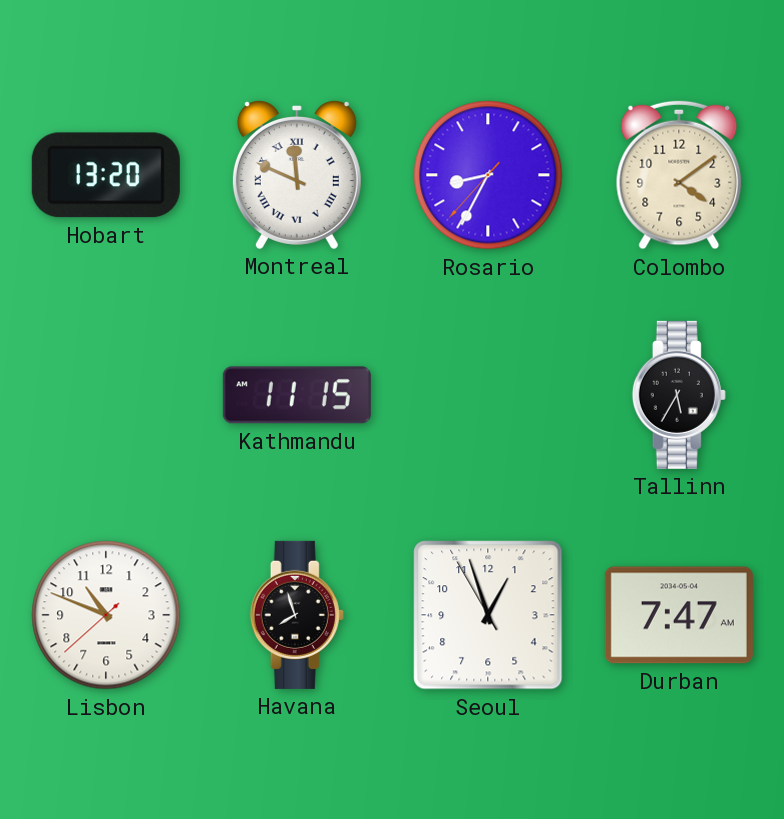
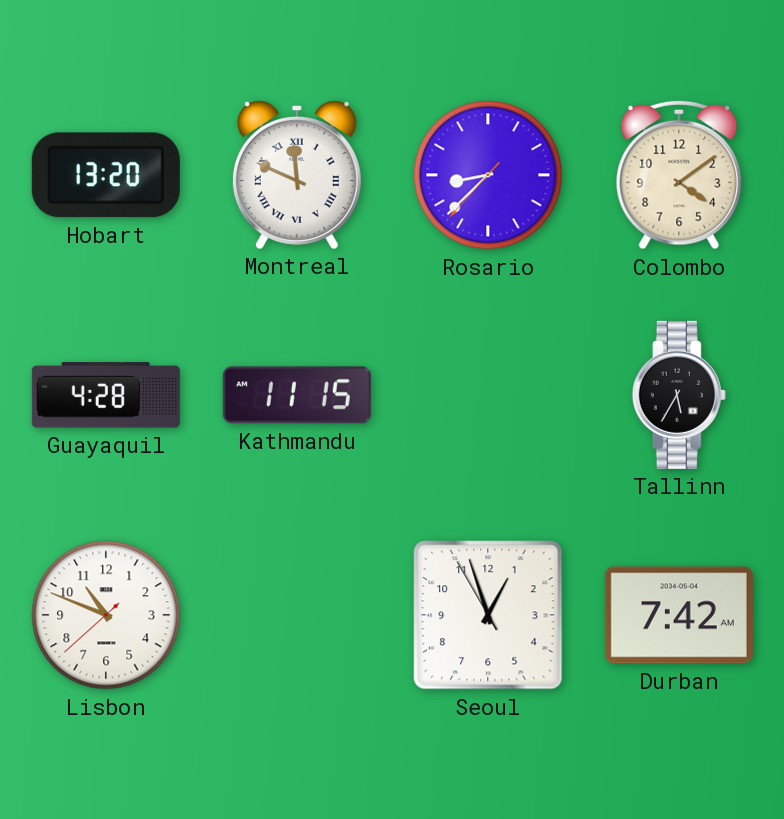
Rosario: 8:34 -> 8:37 (488, 175)
Guayaquil: none -> 4:28 (106, 395)
Havana: 7:57 -> none (297, 615)
Durban: 7:47 -> 7:42 (679, 615)
